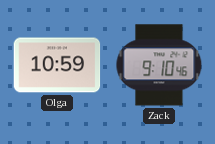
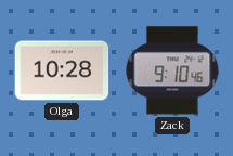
Olga: 10:59 -> 10:28 (62, 70)
